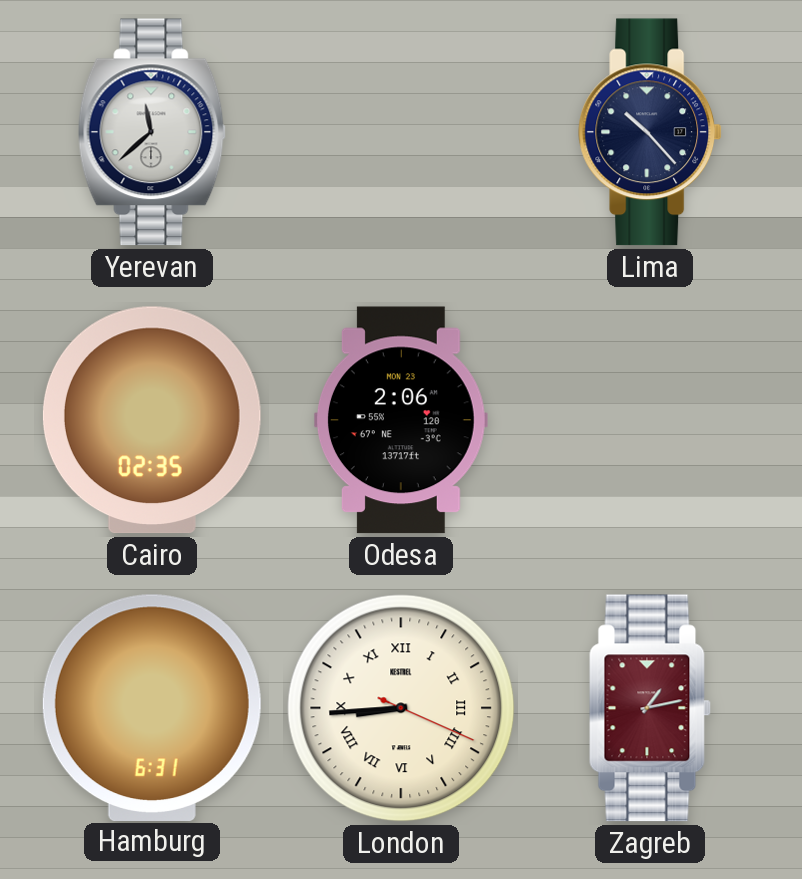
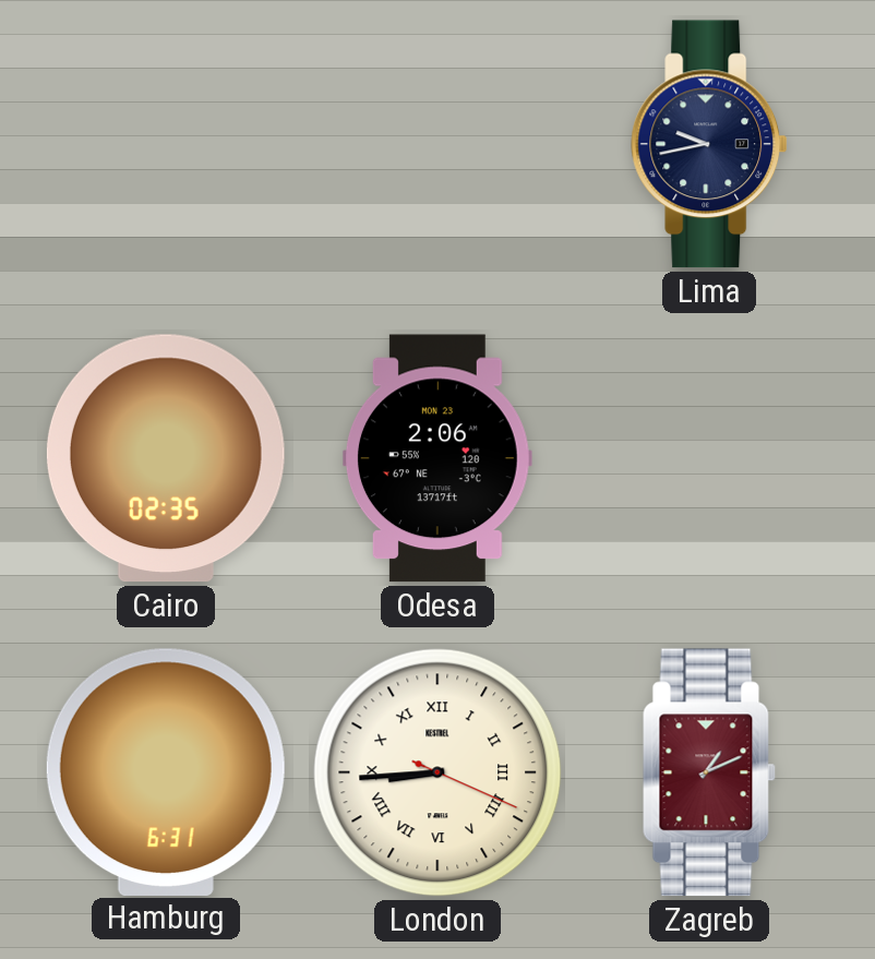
Yerevan: 11:38 -> none (152, 132)
Lima: 10:23 -> 9:43 (709, 144)
Zagreb: 1:13 -> 1:11 (709, 772)
